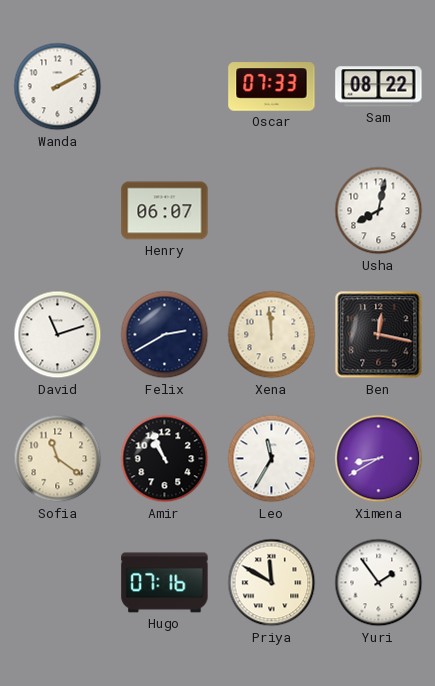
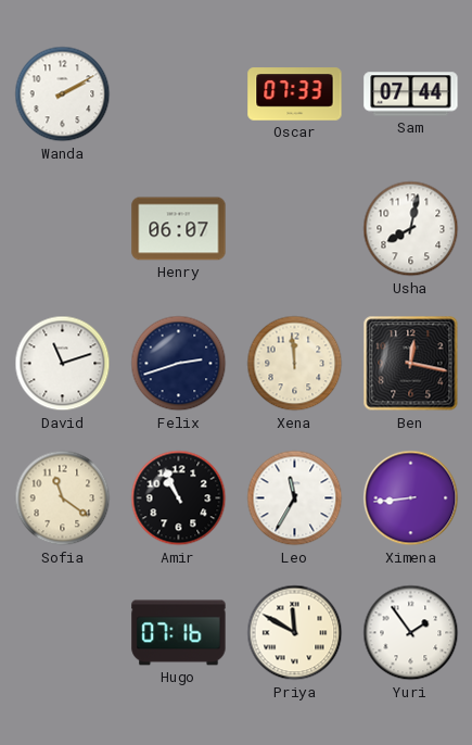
Sam: 08:22 -> 07:44 (411, 94)
Felix: 2:40 -> 2:42 (179, 364)
Ximena: 8:40 -> 8:44 (411, 498)
